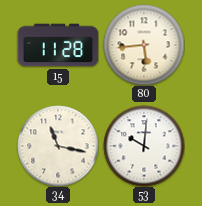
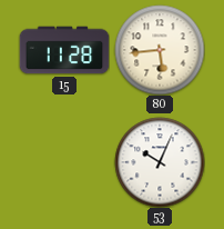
34: 11:17 -> none (58, 146)
53: 10:01 -> 10:04 (160, 162)
